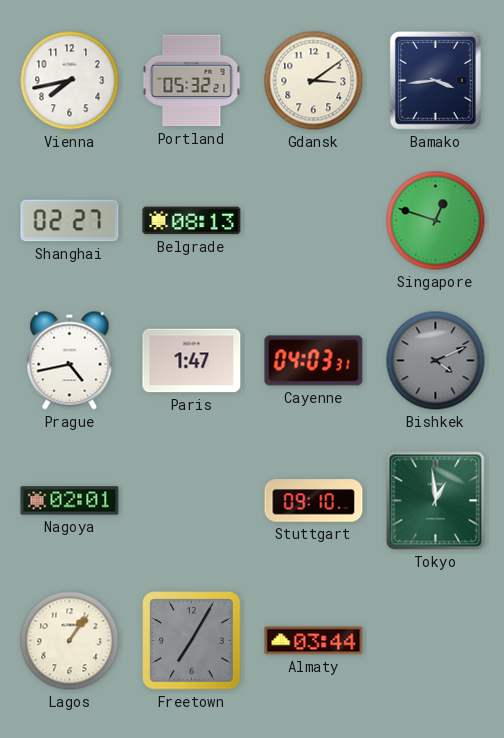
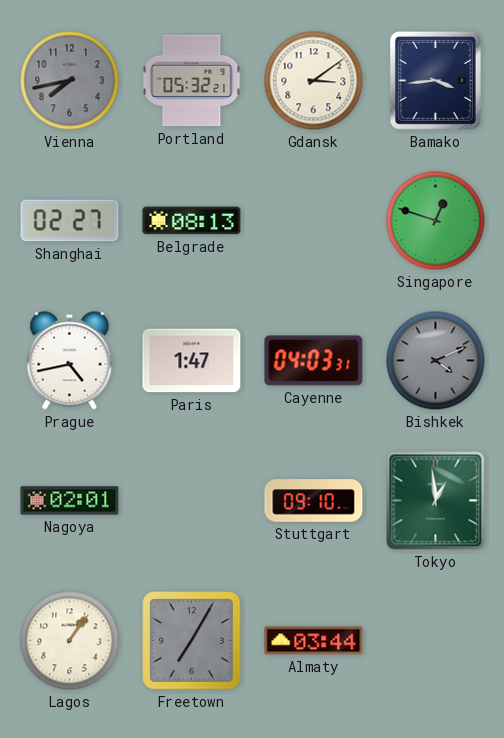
Vienna dial: white -> grey (70, 81)
